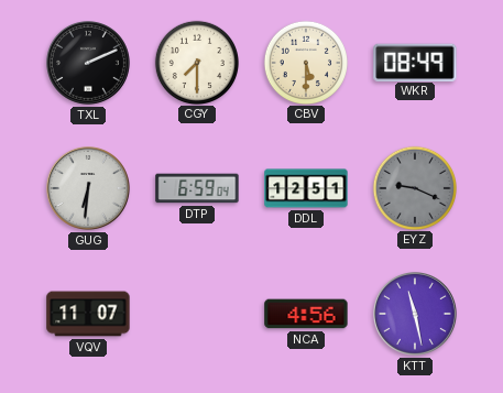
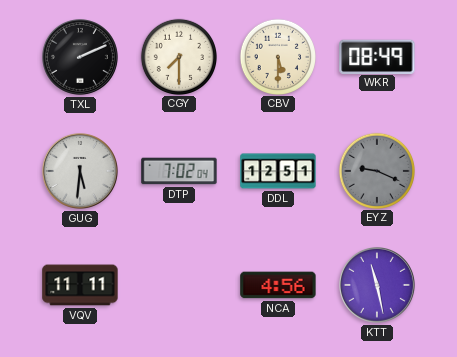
GUG: 6:31 -> 5:31 (81, 172)
DTP: 6:59 -> 7:02 (179, 171)
VQV: 11:07 -> 11:11 (80, 285)
